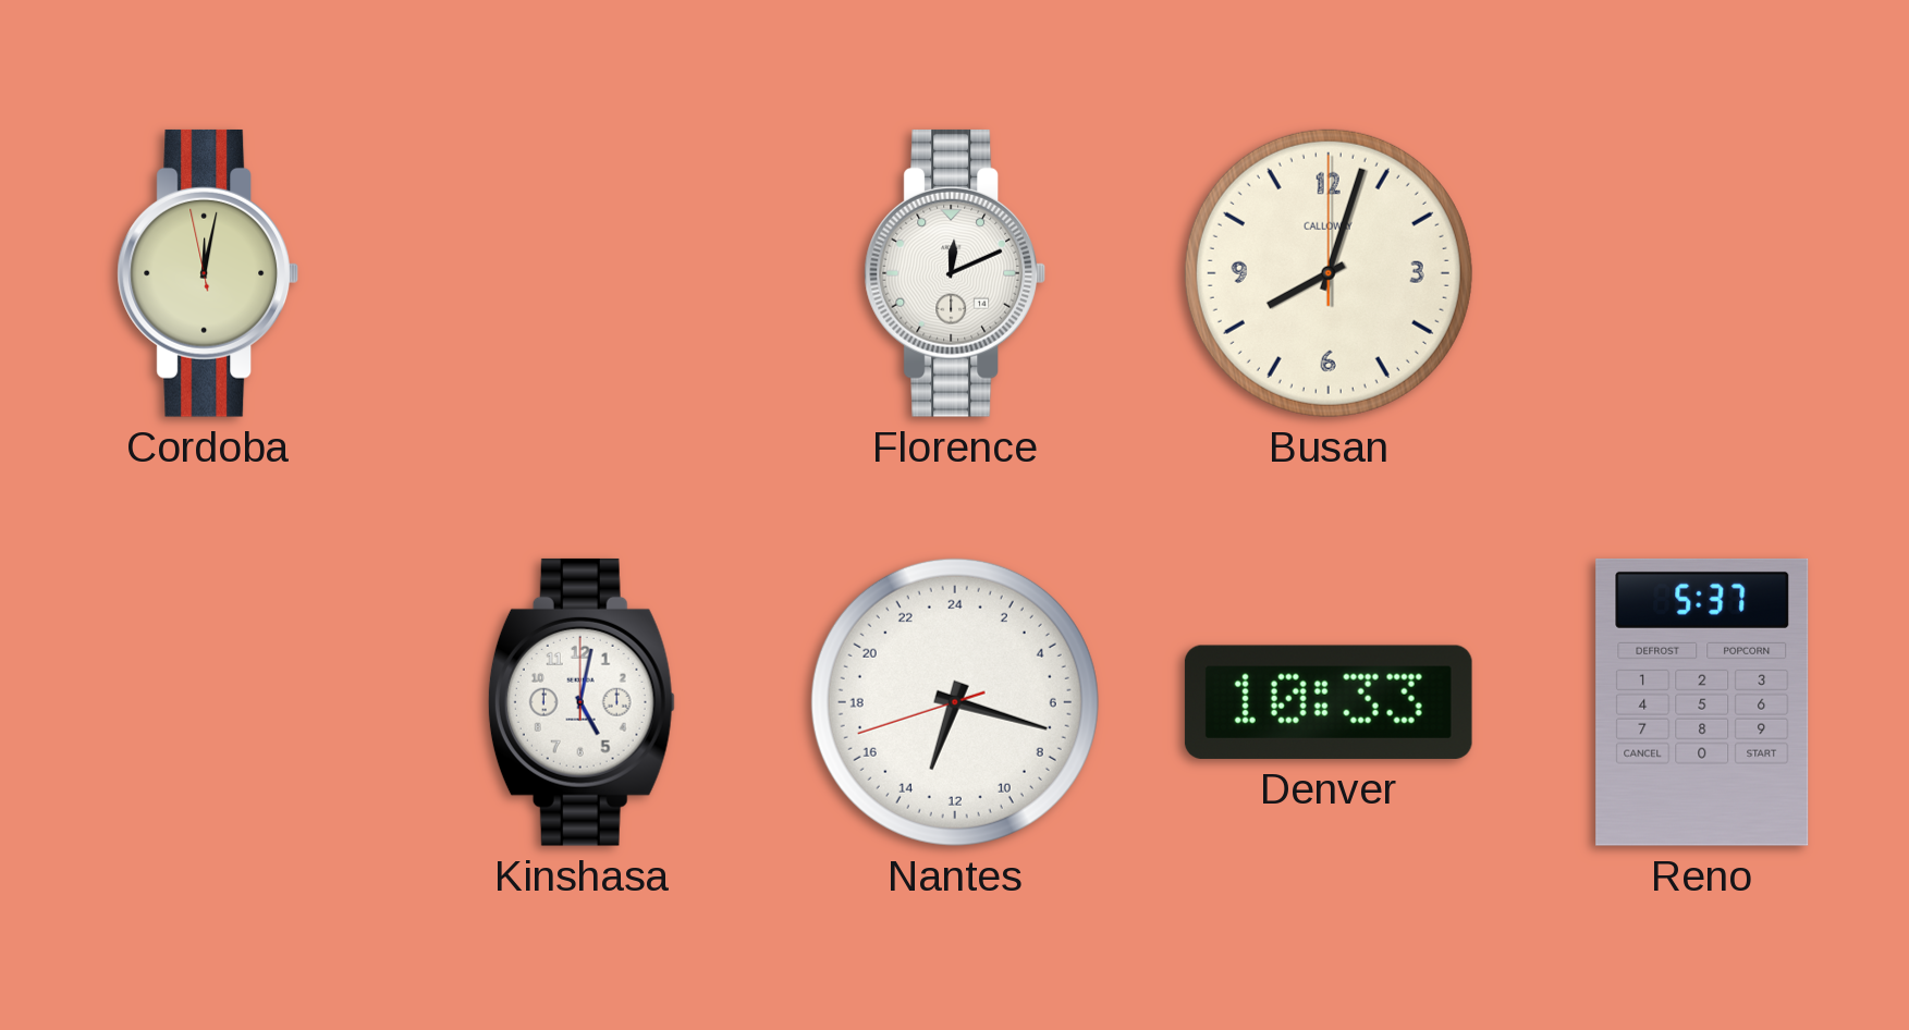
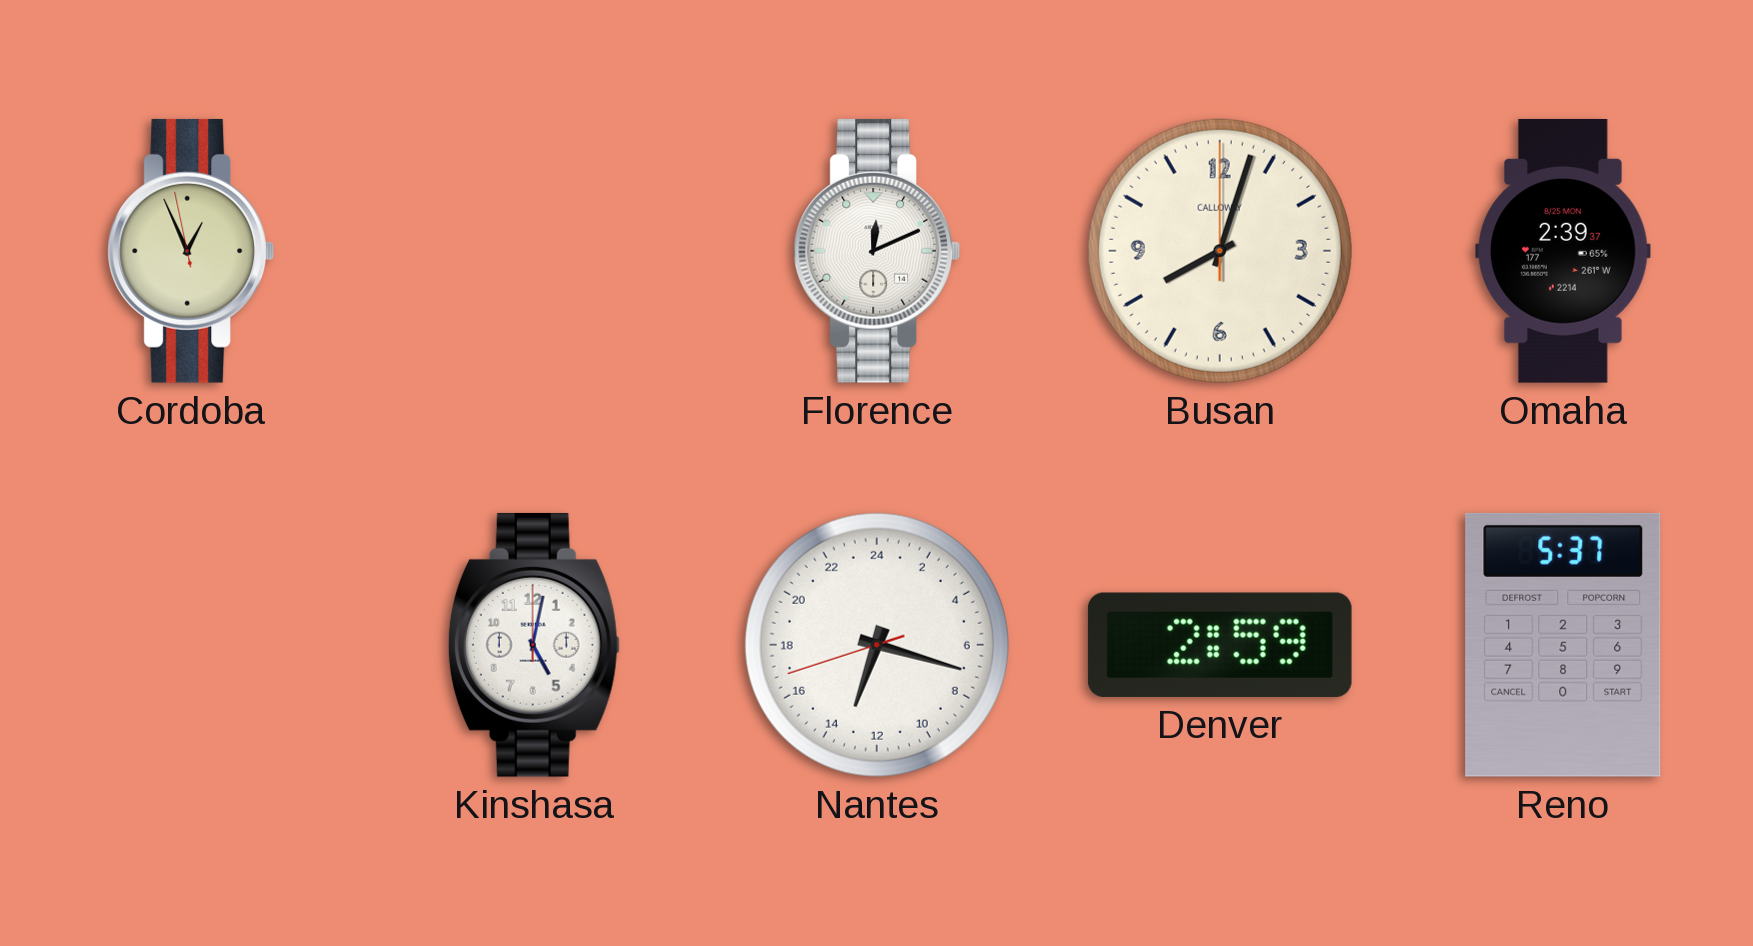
Cordoba: 12:01 -> 12:55 (190, 251)
Omaha: none -> 2:39 (1564, 251)
Denver: 10:33 -> 2:59 (1220, 645)
